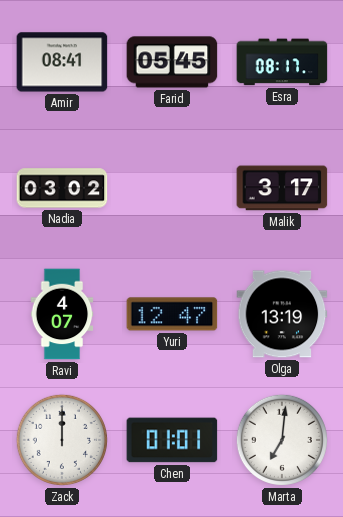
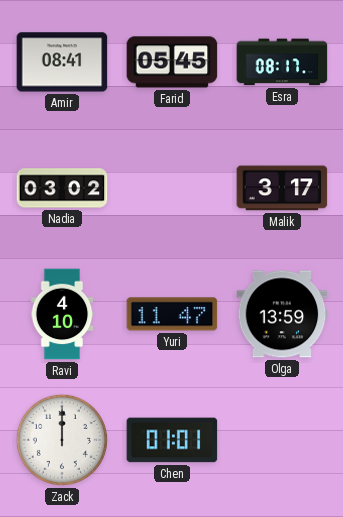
Ravi: 4:07 -> 4:10 (62, 314)
Yuri: 12:47 -> 11:47 (172, 314)
Olga: 13:19 -> 13:59 (282, 314)
Marta: 7:01 -> none (282, 440)
